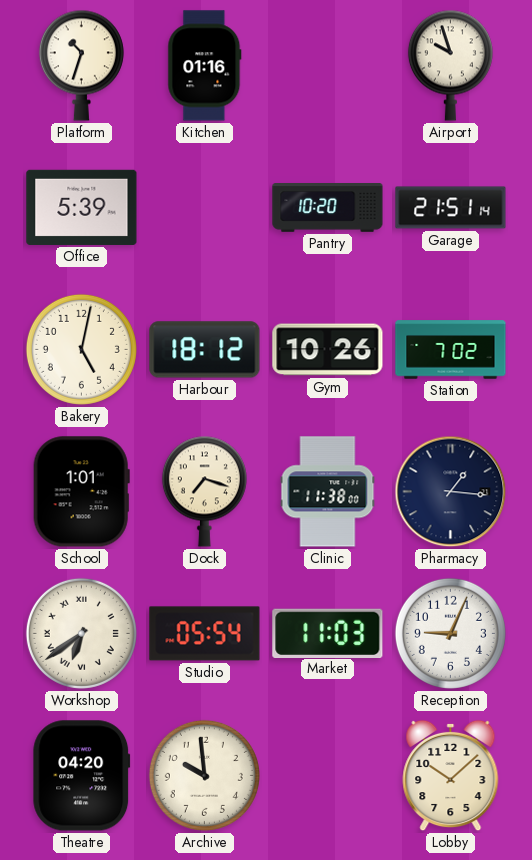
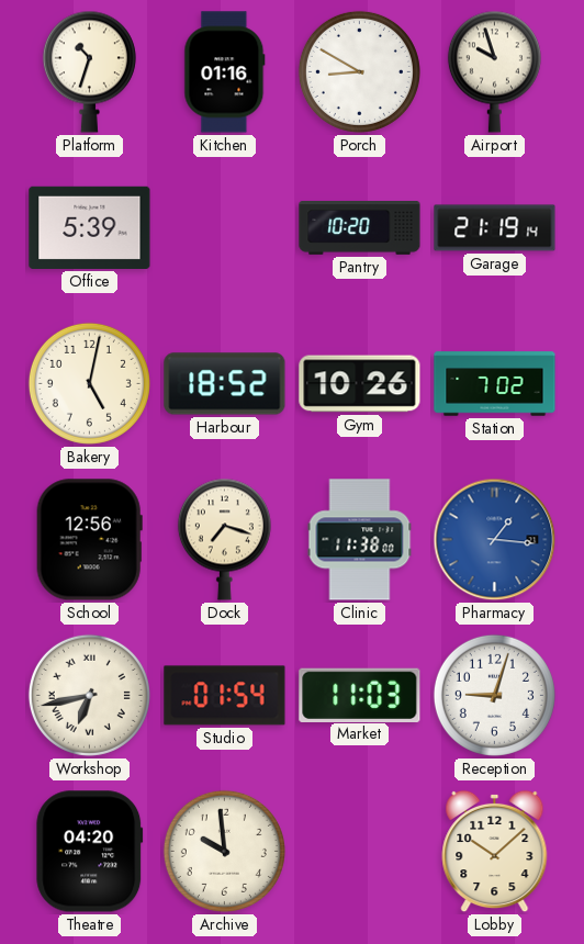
Porch: none -> 8:50 (359, 71)
Garage: 21:51 -> 21:19 (495, 228)
Harbour: 18:12 -> 18:52 (225, 384)
School: 1:01 -> 12:56 (89, 540)
Pharmacy dial: navy -> blue (495, 540)
Workshop: 6:39 -> 6:43 (89, 695)
Studio: 05:54 -> 01:54 (225, 696)
Reception: 9:04 -> 9:03 (494, 695)
